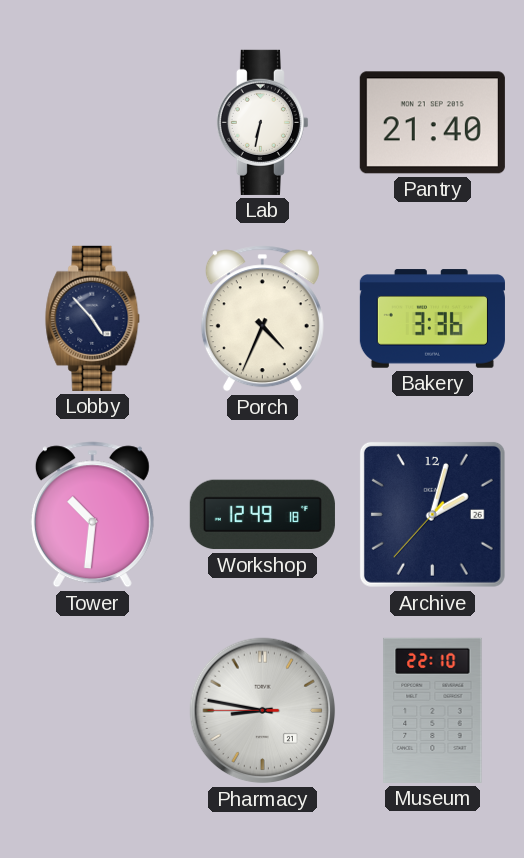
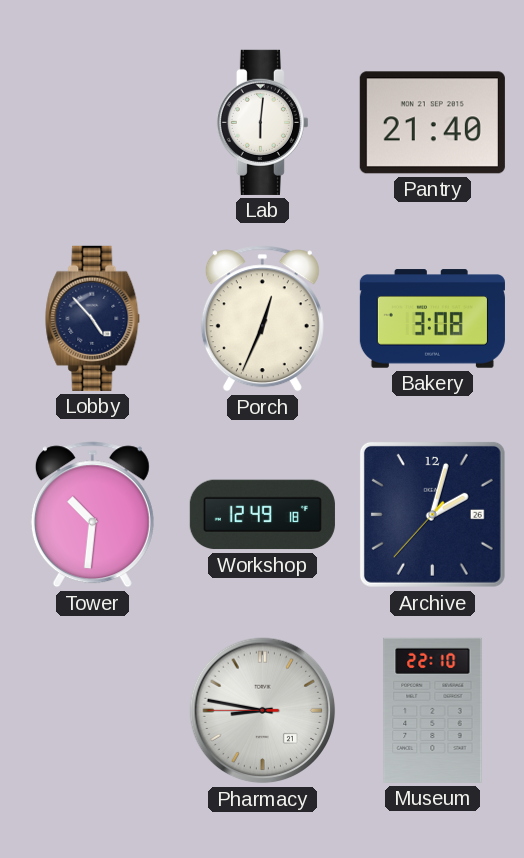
Lab: 6:32 -> 6:01 (262, 122)
Porch: 4:34 -> 12:34 (262, 319)
Bakery: 3:36 -> 3:08 (432, 319)
